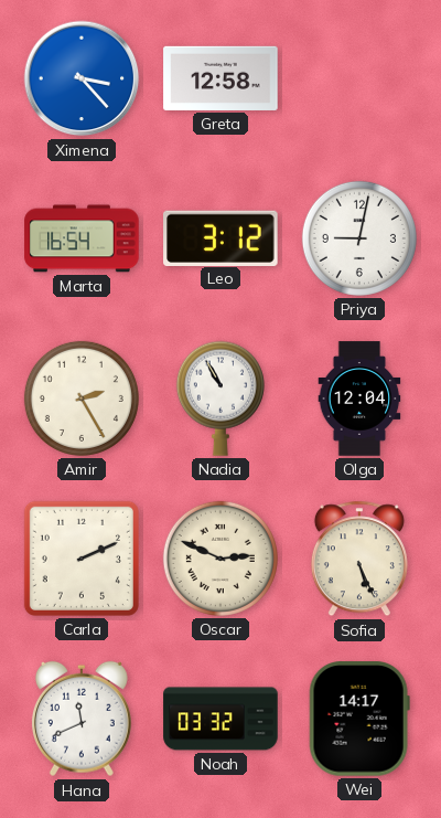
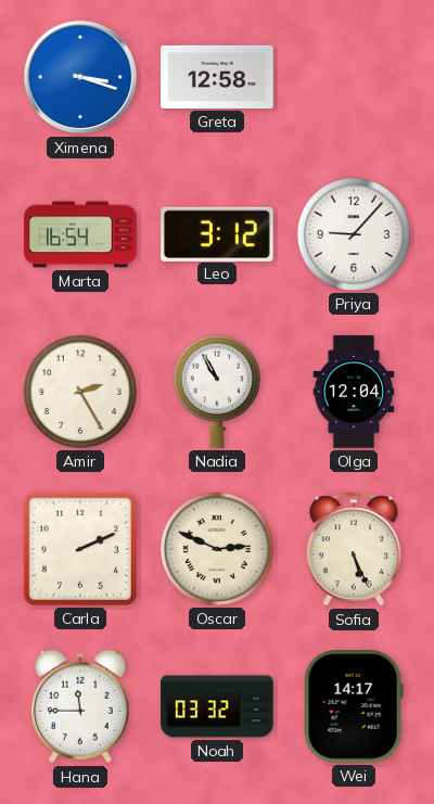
Ximena: 3:23 -> 3:18 (80, 77)
Priya: 9:02 -> 9:07 (354, 234)
Hana: 11:41 -> 11:45 (80, 706)
